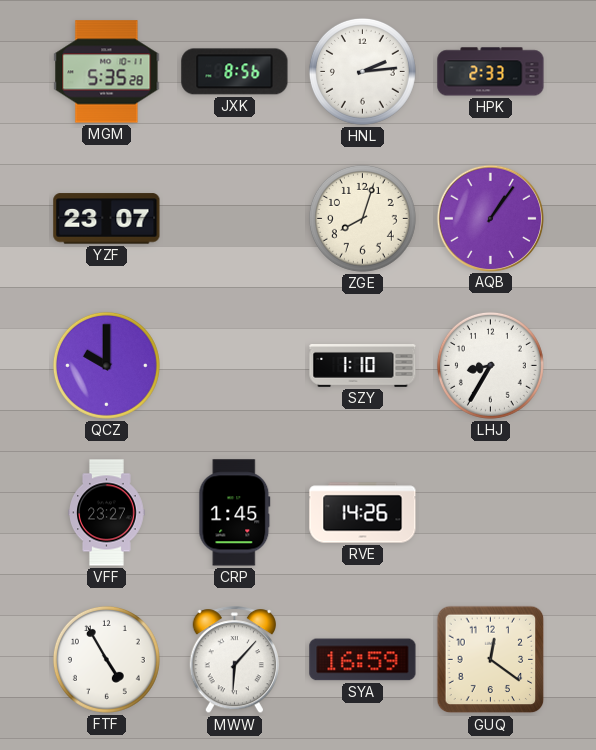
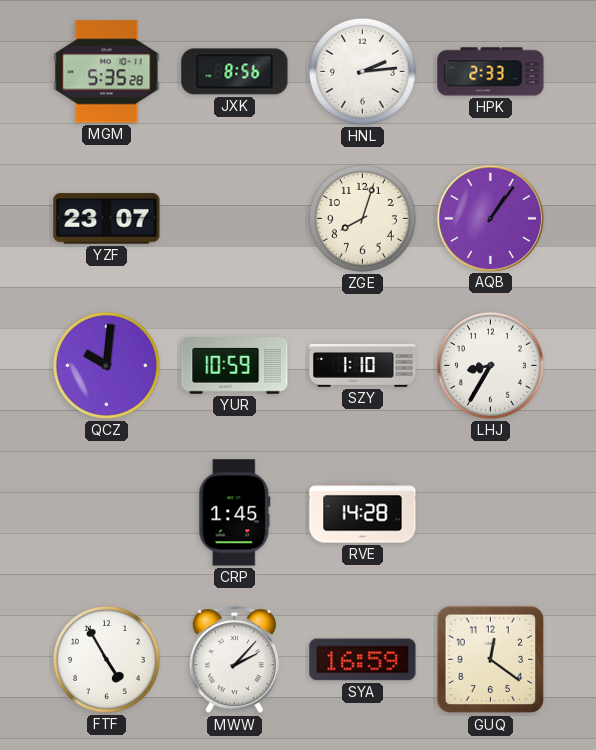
QCZ: 10:00 -> 10:01 (106, 365)
YUR: none -> 10:59 (235, 366)
VFF: 23:27 -> none (107, 513)
RVE: 14:26 -> 14:28 (363, 513)
MWW: 6:07 -> 2:07 (234, 660)
